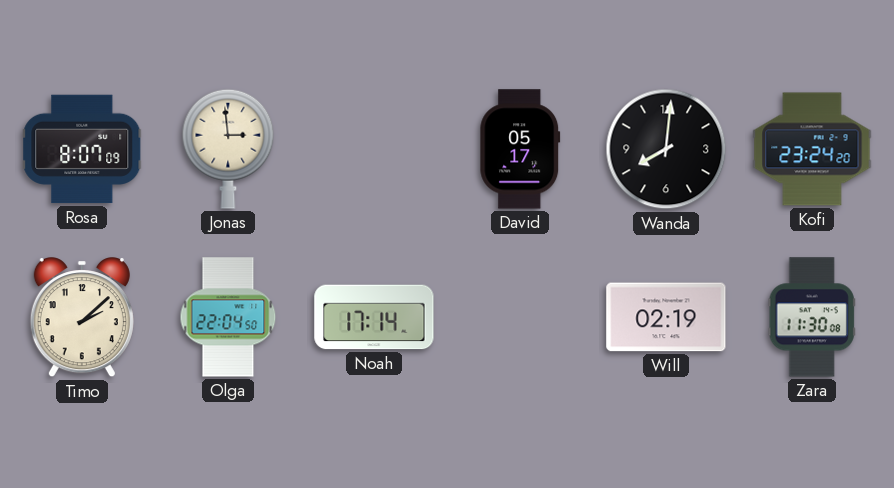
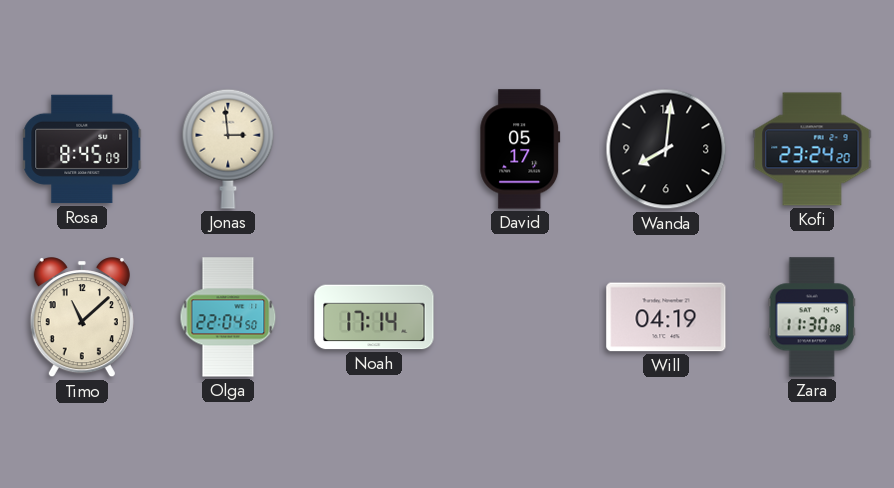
Rosa: 8:07 -> 8:45 (83, 149)
Timo: 2:08 -> 11:08 (82, 318)
Will: 02:19 -> 04:19 (666, 317)
